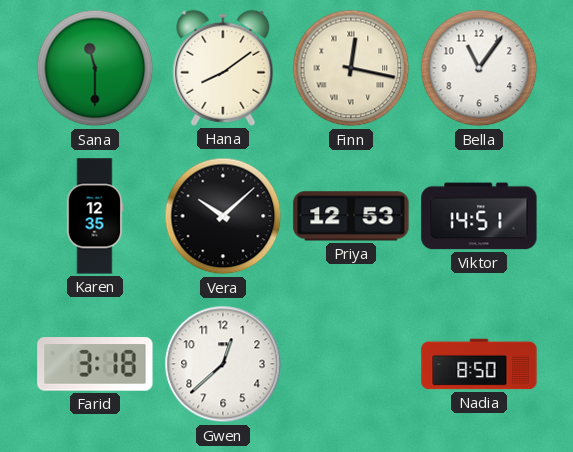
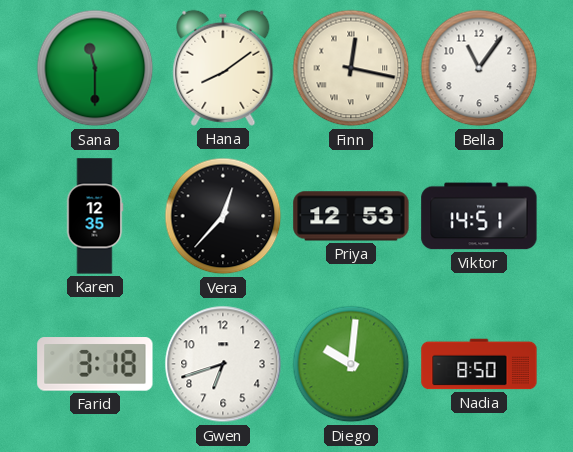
Vera: 10:08 -> 12:37 (223, 216)
Gwen: 12:38 -> 6:42 (223, 364)
Diego: none -> 10:01 (351, 364)
